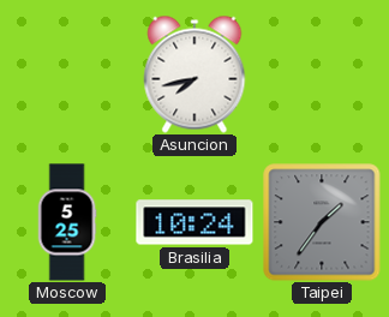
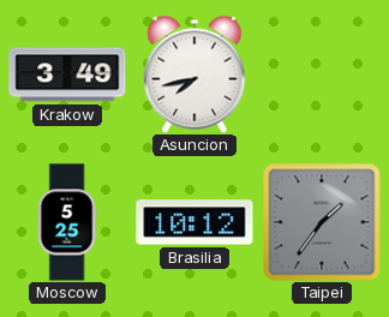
Krakow: none -> 3:49 (67, 74)
Brasilia: 10:24 -> 10:12 (194, 222)
